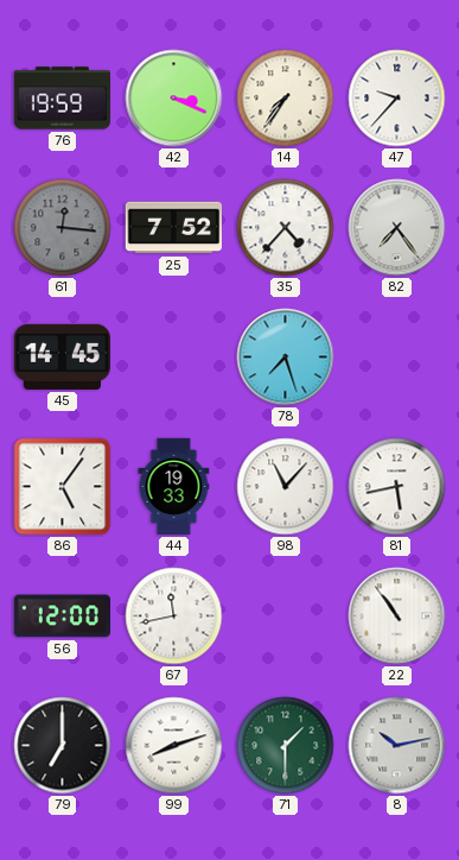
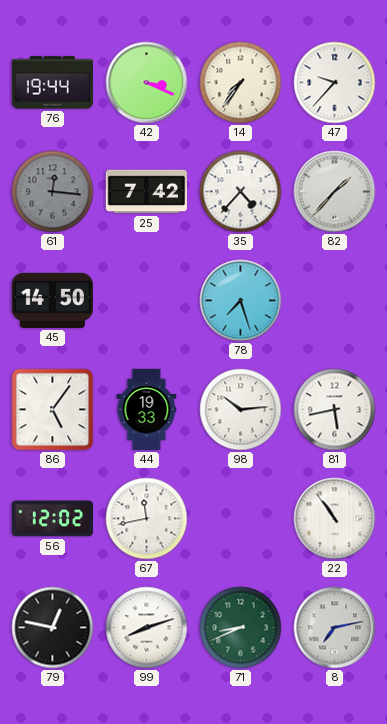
76: 19:59 -> 19:44 (52, 83)
25: 7:52 -> 7:42 (146, 192)
82: 7:24 -> 1:37 (335, 192)
45: 14:45 -> 14:50 (52, 300)
98: 11:07 -> 10:14 (241, 410)
56: 12:00 -> 12:02 (52, 519)
79: 7:00 -> 12:47 (53, 628)
71: 1:30 -> 8:41 (241, 628)
8: 10:13 -> 7:13 (335, 628)
